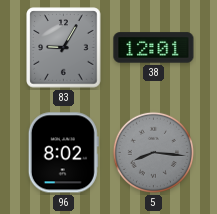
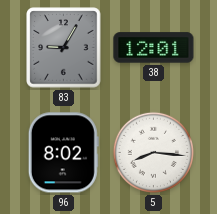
5 dial: grey -> white (153, 152)
